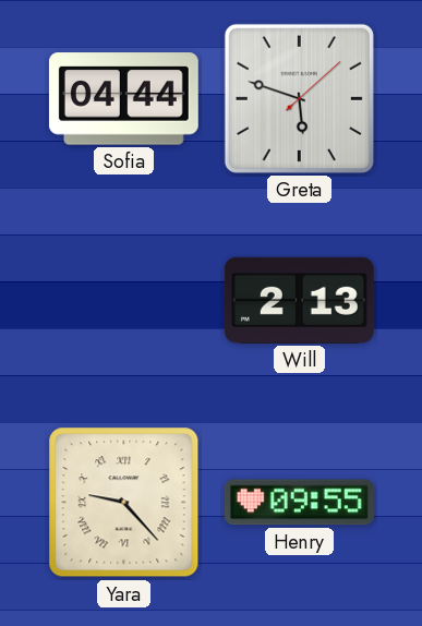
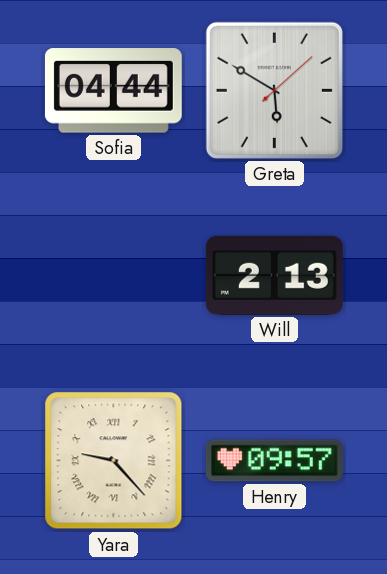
Greta: 5:48 -> 5:50 (274, 90)
Henry: 09:55 -> 09:57 (274, 461)
